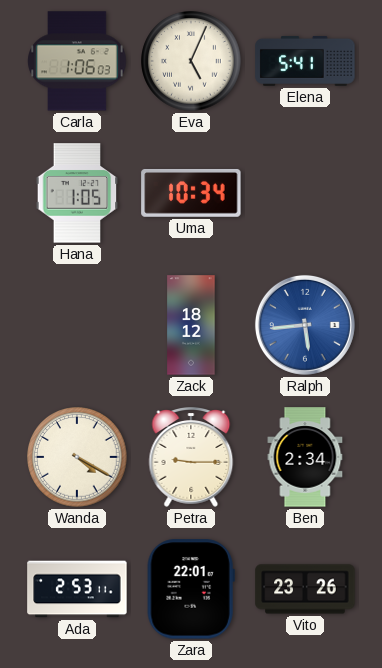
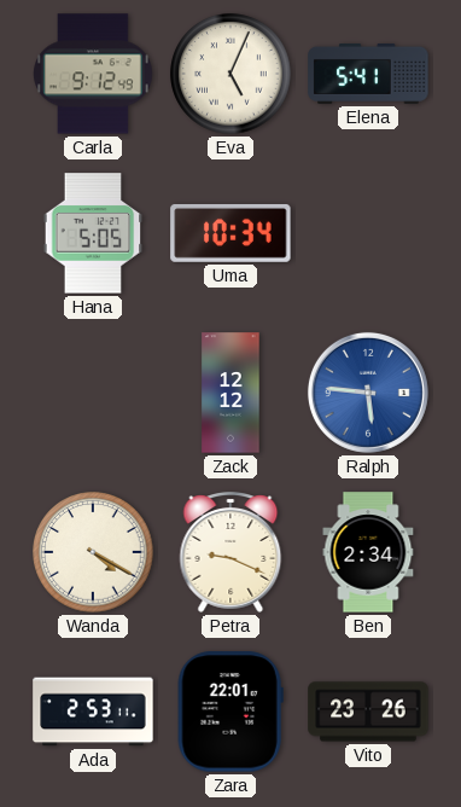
Carla: 1:06 -> 9:12 (93, 74)
Hana: 1:05 -> 5:05 (93, 233)
Zack: 18:12 -> 12:12 (230, 393)
Ralph: 5:44 -> 5:46 (368, 393)
Petra: 9:15 -> 9:19 (230, 553)
